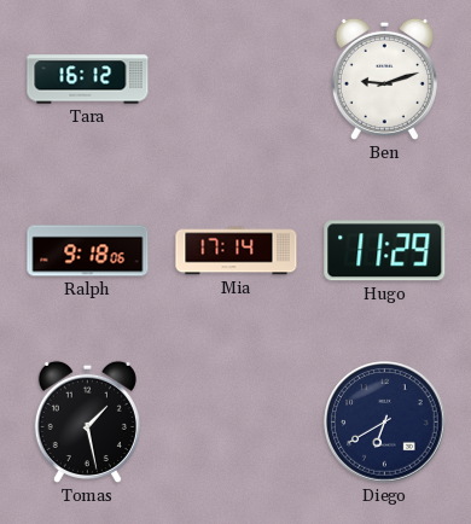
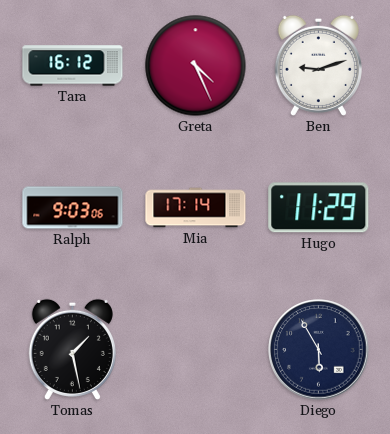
Greta: none -> 4:26 (196, 66)
Ralph: 9:18 -> 9:03 (73, 208)
Diego: 6:40 -> 5:55 (319, 350)
